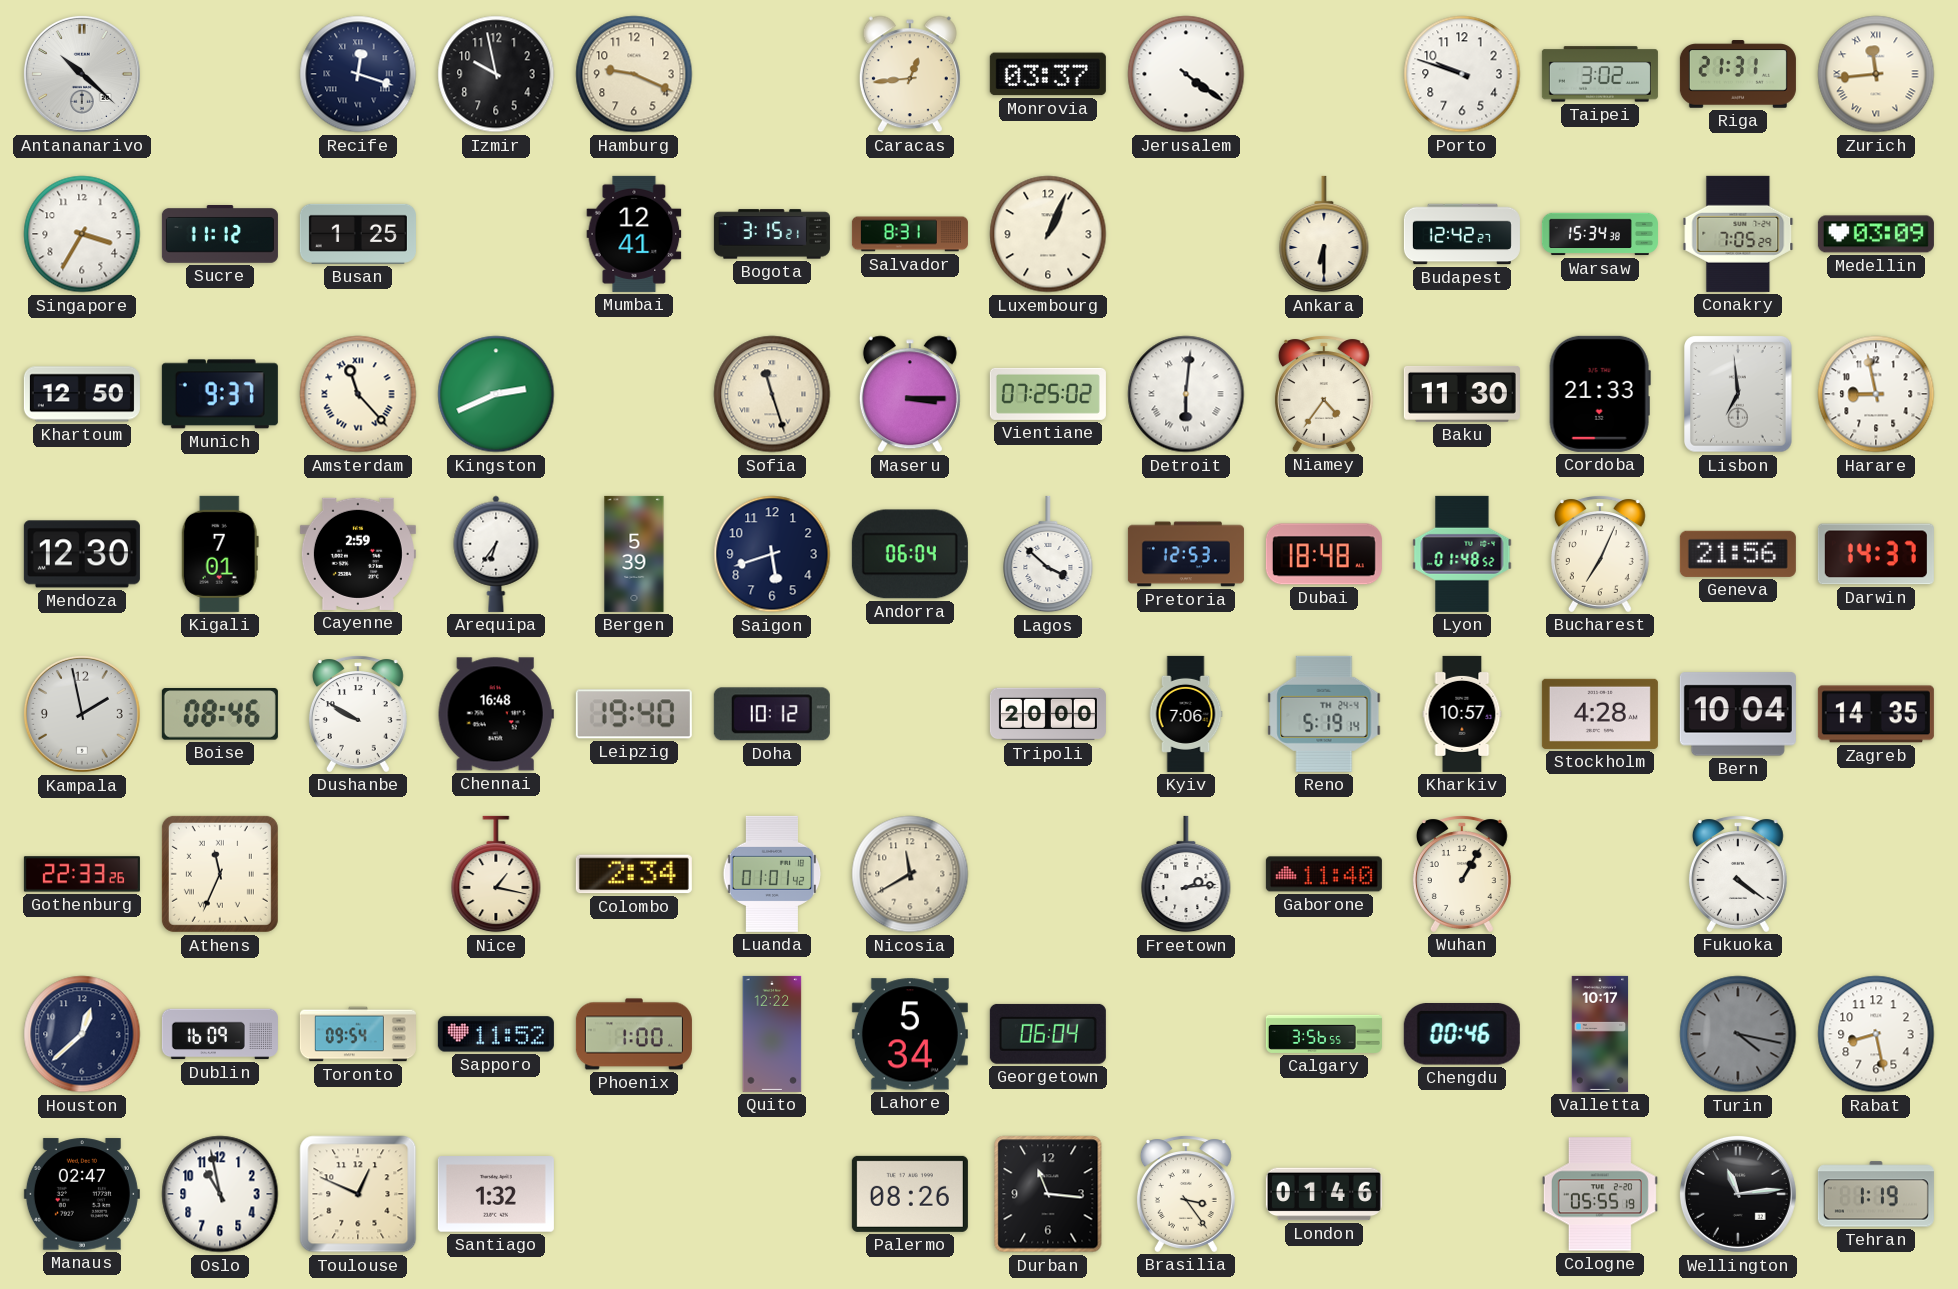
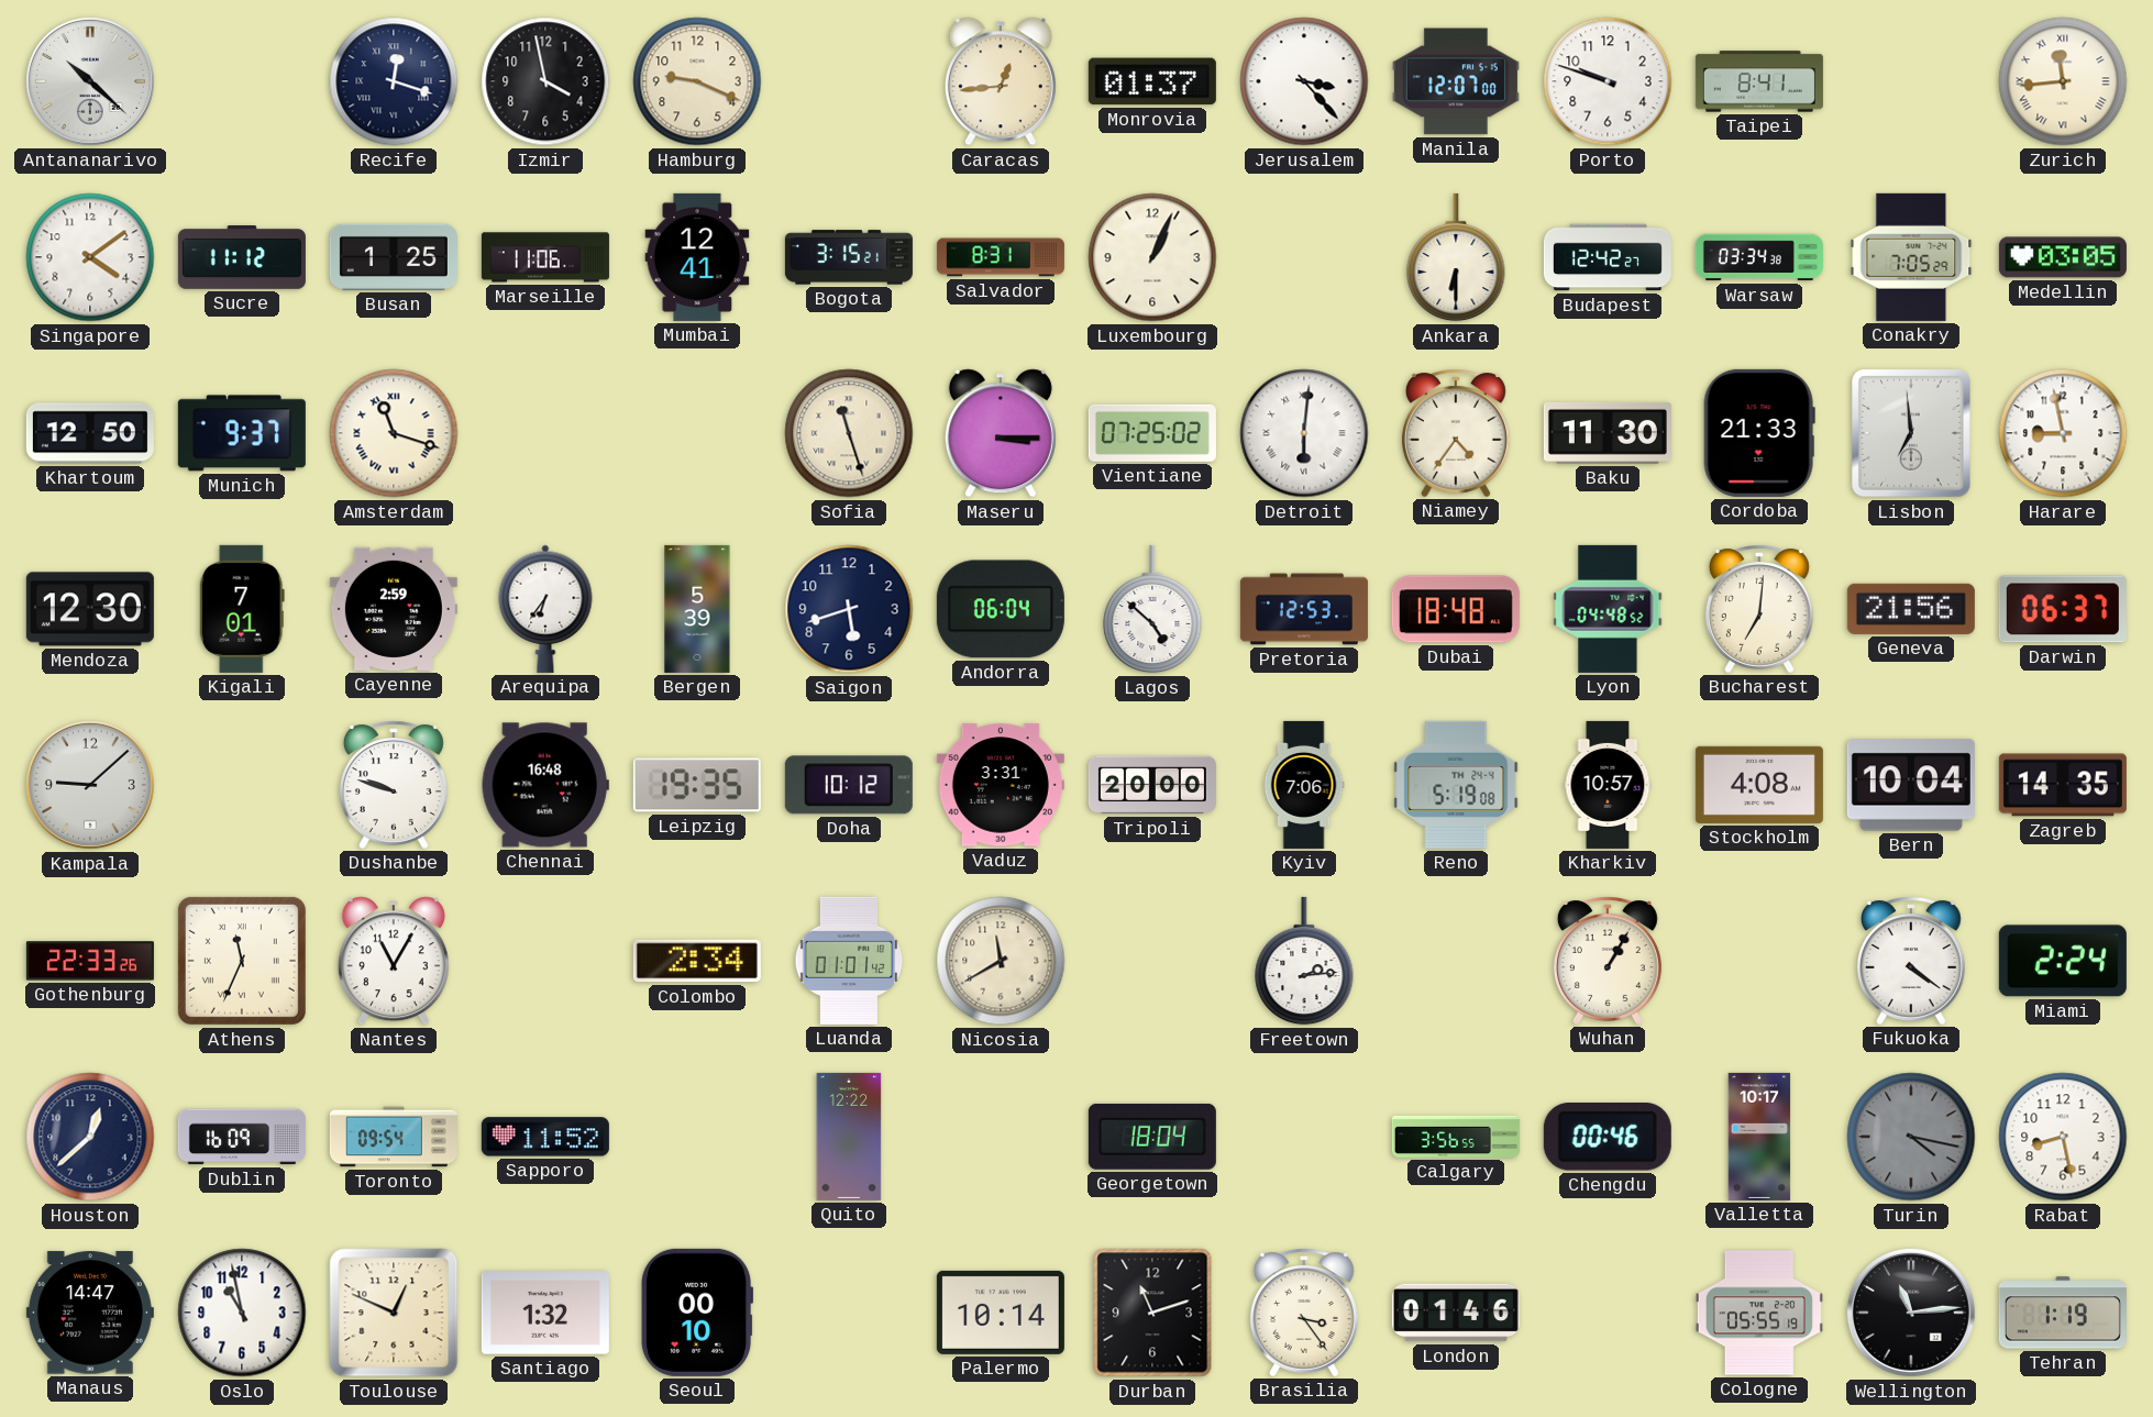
Izmir: 9:58 -> 3:58 (545, 81)
Monrovia: 03:37 -> 01:37 (1152, 81)
Jerusalem: 4:21 -> 3:23 (1304, 81)
Manila: none -> 12:07 (1456, 81)
Taipei: 3:02 -> 8:41 (1759, 81)
Riga: 21:31 -> none (1738, 74)
Singapore: 3:35 -> 4:09 (90, 257)
Marseille: none -> 11:06 (545, 257)
Warsaw: 15:34 -> 03:34 (1759, 257)
Medellin: 03:09 -> 03:05 (2063, 257)
Amsterdam: 11:23 -> 11:18 (394, 433)
Kingston: 2:41 -> none (496, 394)
Lagos: 3:52 -> 4:52 (1152, 609)
Lyon: 01:48 -> 04:48 (1608, 609)
Bucharest: 7:04 -> 7:01 (1759, 609)
Darwin: 14:37 -> 06:37 (2063, 609)
Kampala: 1:58 -> 9:08 (90, 785)
Boise: 08:46 -> none (220, 714)
Dushanbe: 9:50 -> 9:48 (394, 785)
Leipzig: 19:40 -> 19:35 (697, 785)
Vaduz: none -> 3:31 (1001, 785)
Reno: 5:19:14 -> 5:19:08 (1456, 785)
Stockholm: 4:28 -> 4:08 (1759, 785)
Nantes: none -> 11:05 (394, 961)
Nice: 1:17 -> none (496, 874)
Gaborone: 11:40 -> none (1324, 874)
Miami: none -> 2:24 (2063, 961)
Phoenix: 1:00 -> none (634, 1034)
Lahore: 5:34 -> none (910, 1034)
Georgetown: 06:04 -> 18:04 (1152, 1137)
Manaus: 02:47 -> 14:47 (90, 1313)
Seoul: none -> 00:10 (697, 1313)
Palermo: 08:26 -> 10:14 (1001, 1313)
Durban: 11:16 -> 11:12 (1152, 1313)
